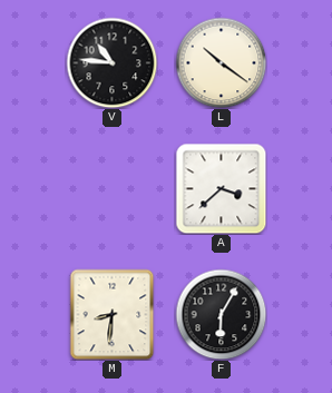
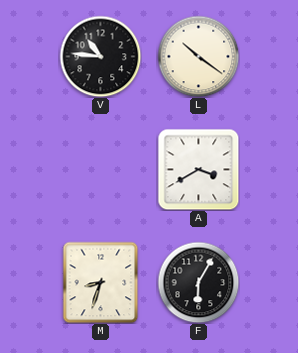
A: 3:38 -> 3:40 (198, 169)
M: 8:31 -> 8:33 (101, 282)
